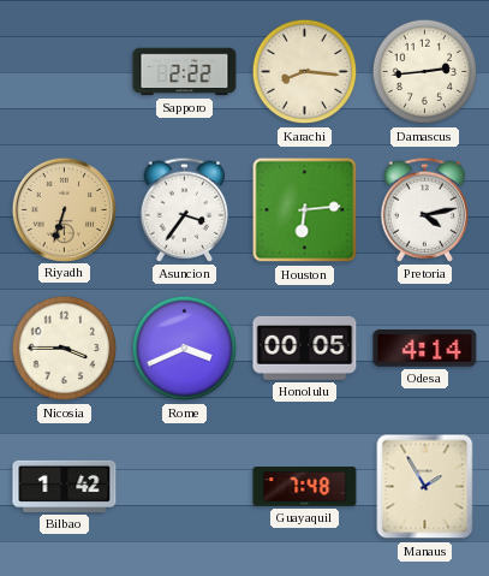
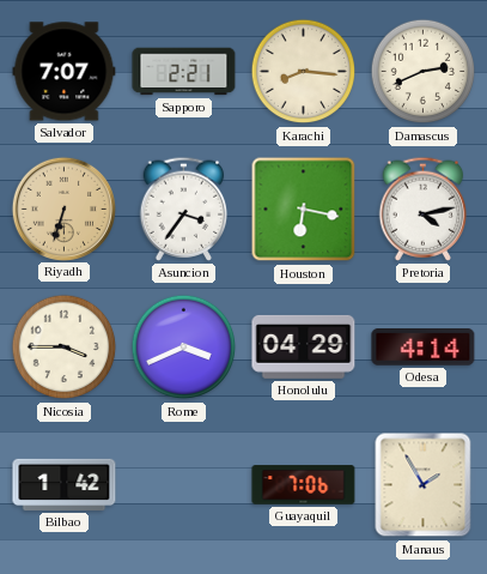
Salvador: none -> 7:07 (65, 72)
Sapporo: 2:22 -> 2:21 (184, 72)
Damascus: 2:44 -> 2:41 (424, 72)
Houston: 6:14 -> 6:17 (304, 210)
Honolulu: 00:05 -> 04:29 (304, 346)
Guayaquil: 7:48 -> 7:06 (304, 485)
